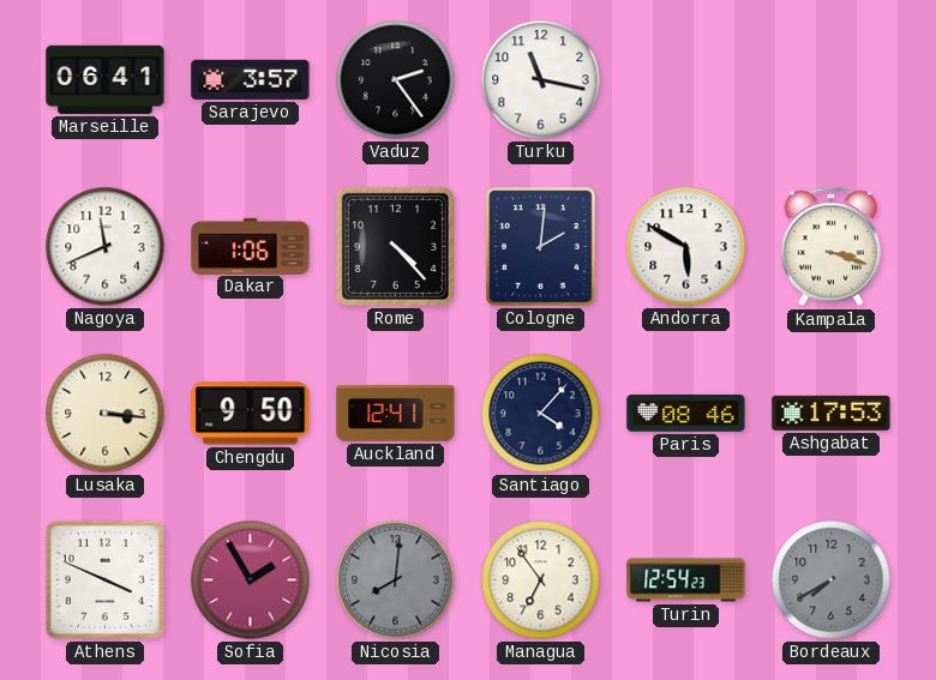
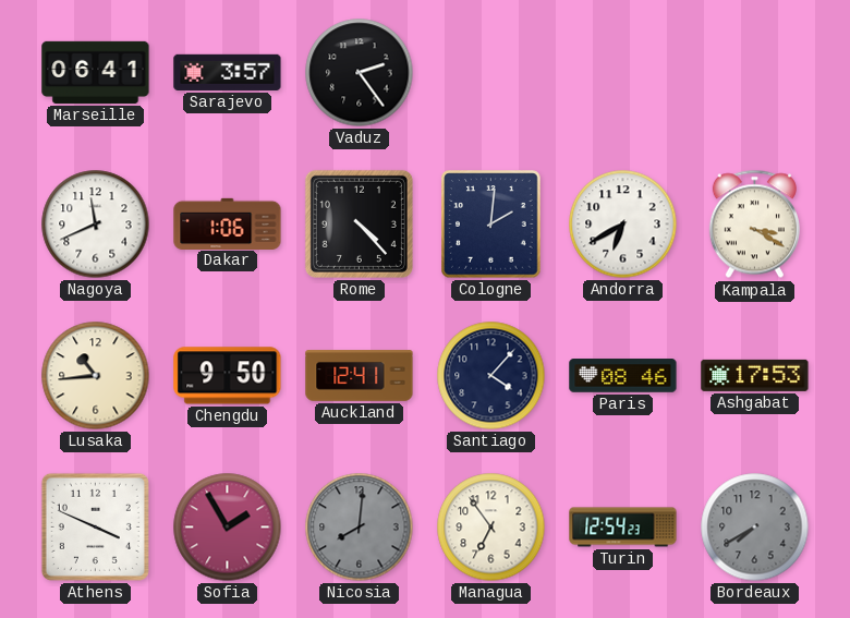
Turku: 11:17 -> none (541, 80)
Andorra: 5:50 -> 6:40 (623, 225)
Kampala: 3:18 -> 3:20 (754, 225)
Lusaka: 3:16 -> 10:44 (96, 376)
